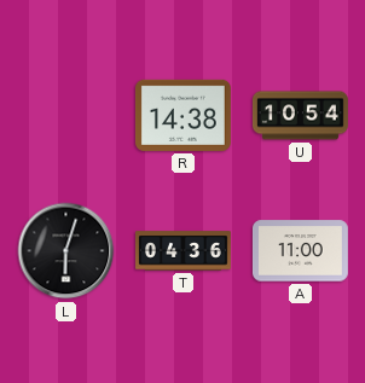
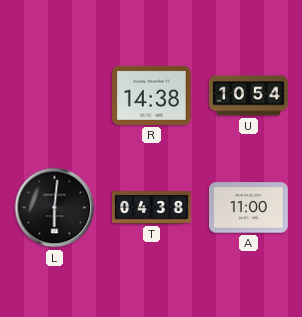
L: 6:03 -> 6:01 (55, 208)
T: 04:36 -> 04:38 (152, 208)
